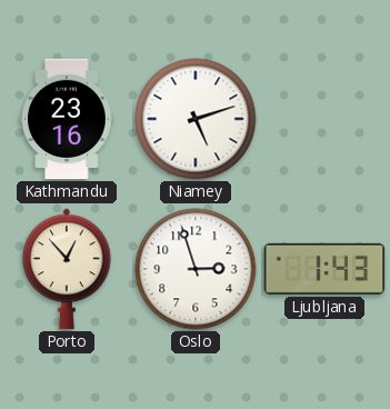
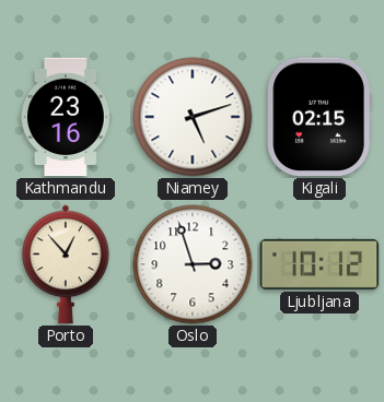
Kigali: none -> 02:15 (319, 117)
Ljubljana: 1:43 -> 10:12 (319, 264)
